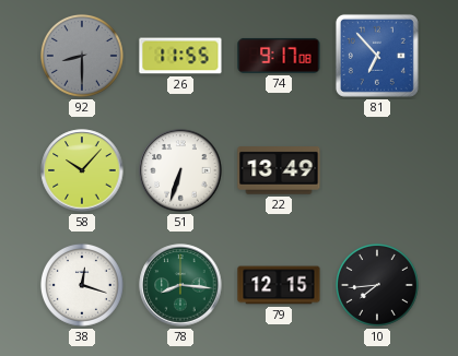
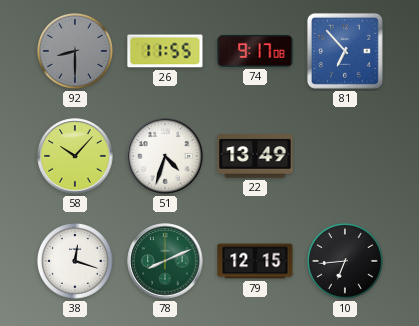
51: 6:33 -> 4:33 (165, 156)
78: 8:16 -> 8:11 (165, 261)
10: 7:44 -> 6:44 (345, 261)
